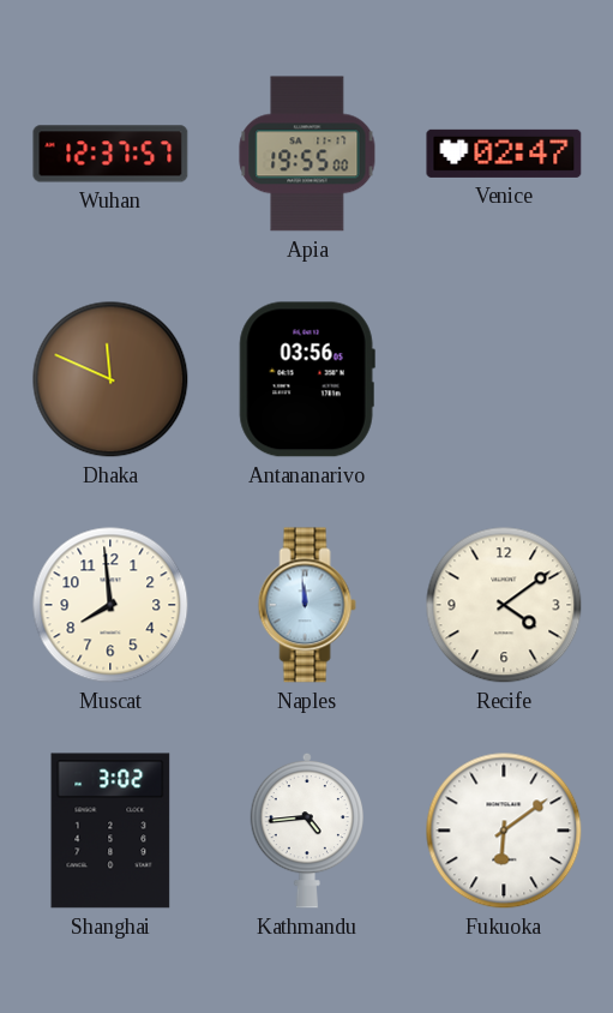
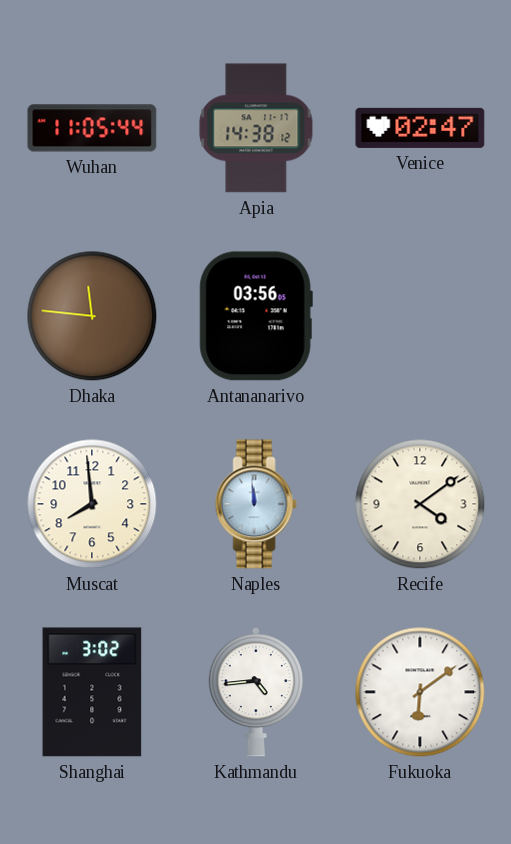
Wuhan: 12:37 -> 11:05 (92, 128)
Apia: 19:55 -> 14:38 (256, 128)
Dhaka: 11:49 -> 11:46 (92, 316)
